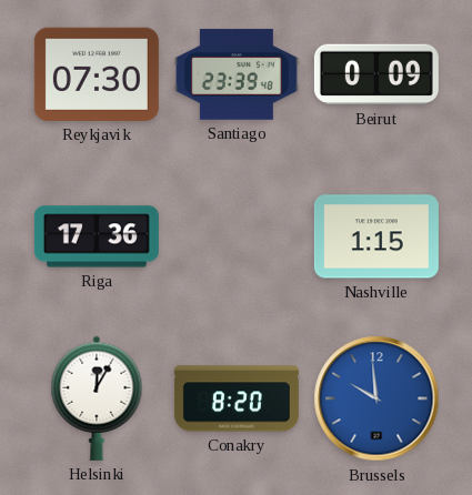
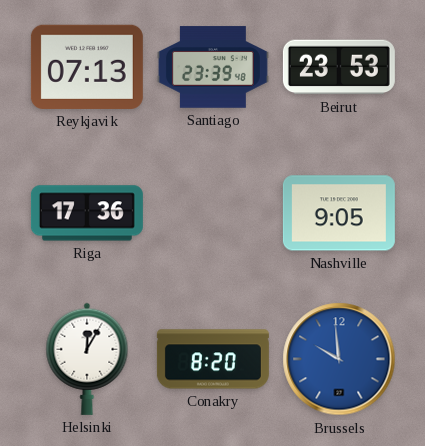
Reykjavik: 07:30 -> 07:13 (87, 67)
Beirut: 0:09 -> 23:53 (339, 67)
Nashville: 1:15 -> 9:05 (339, 213)
